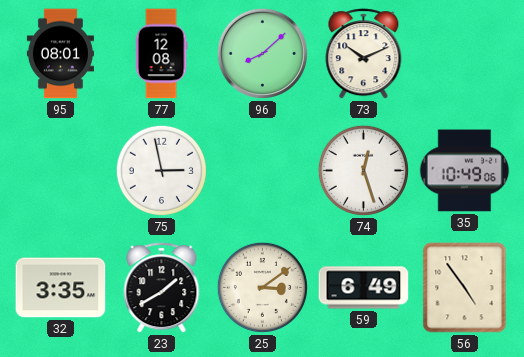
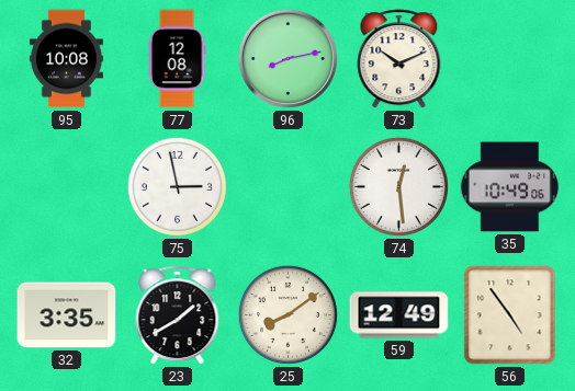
95: 08:01 -> 10:08 (66, 59)
96: 8:08 -> 8:13 (287, 58)
74: 12:27 -> 12:29 (398, 186)
25: 3:09 -> 8:09 (287, 314)
59: 6:49 -> 12:49 (399, 315)
